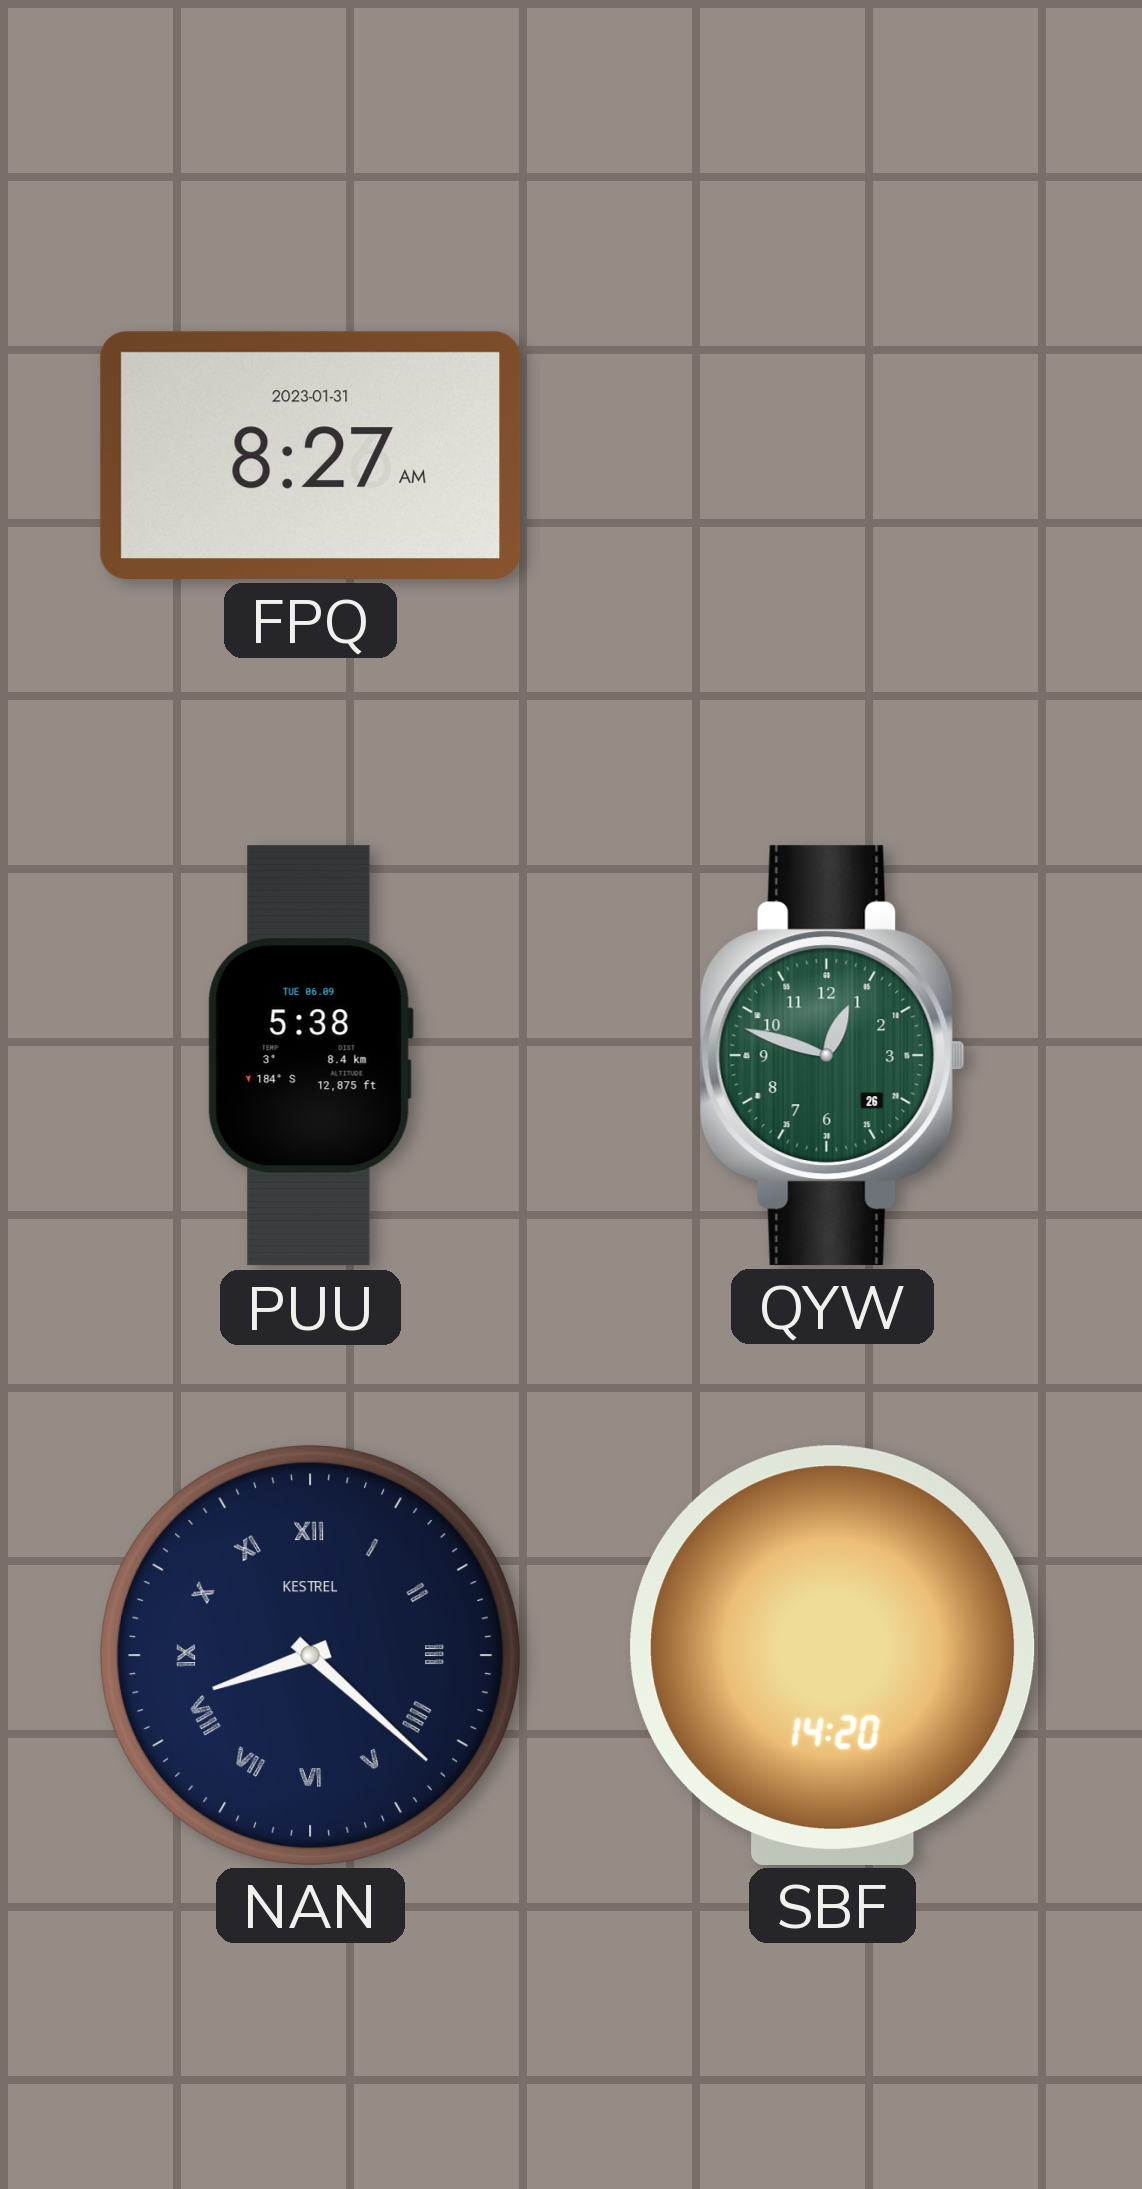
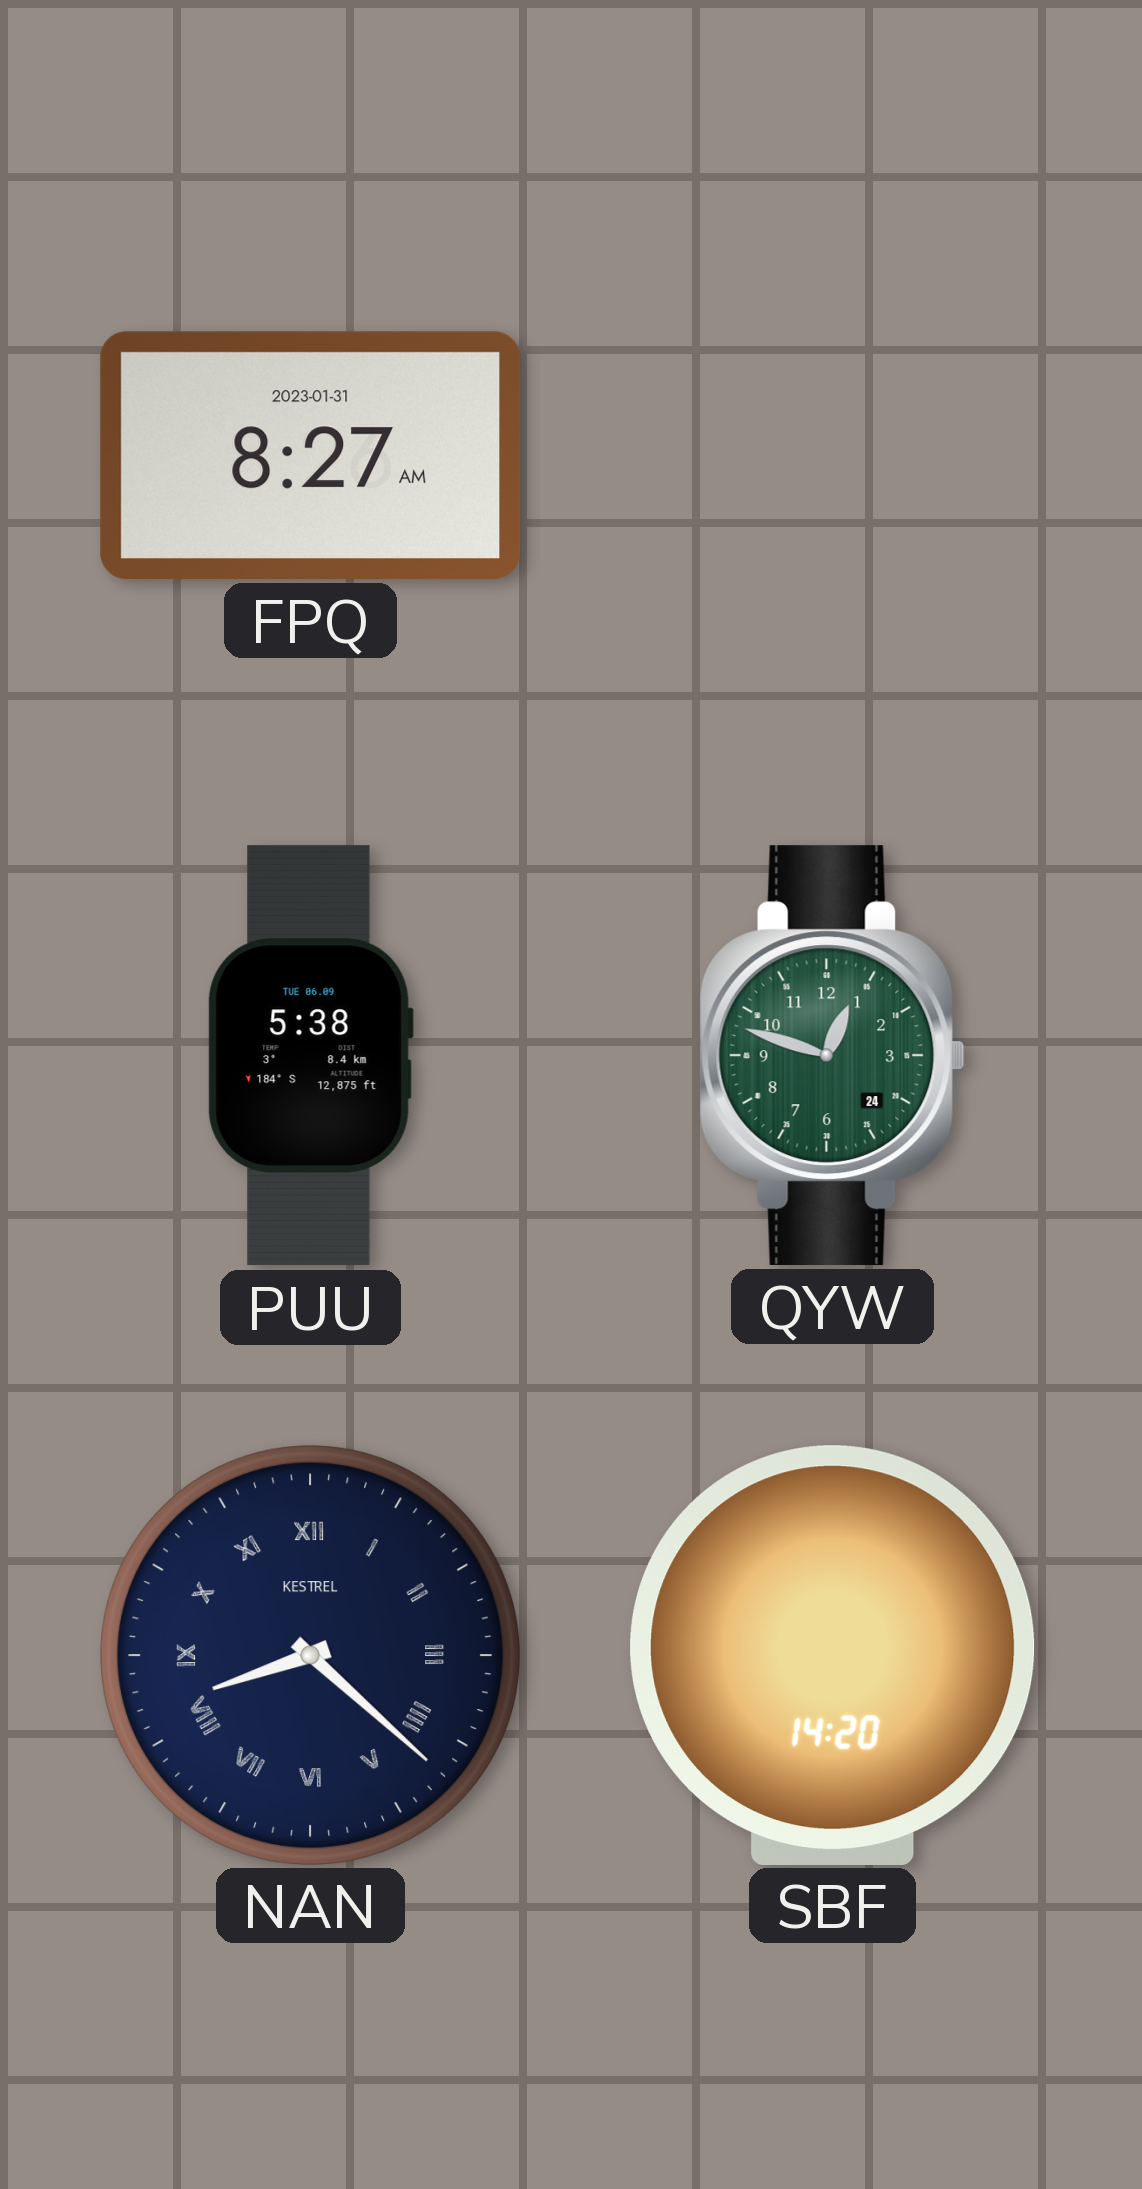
QYW date: 26 -> 24 (832, 1055)
